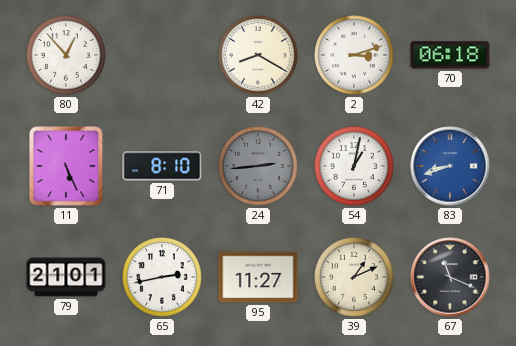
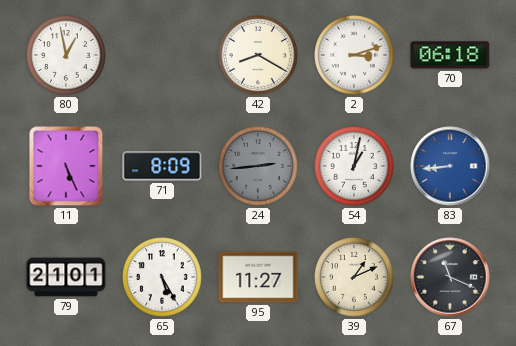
80: 12:53 -> 12:58 (66, 55)
71: 8:10 -> 8:09 (162, 166)
83: 8:42 -> 8:44 (450, 166)
65: 2:43 -> 5:25 (162, 277)
